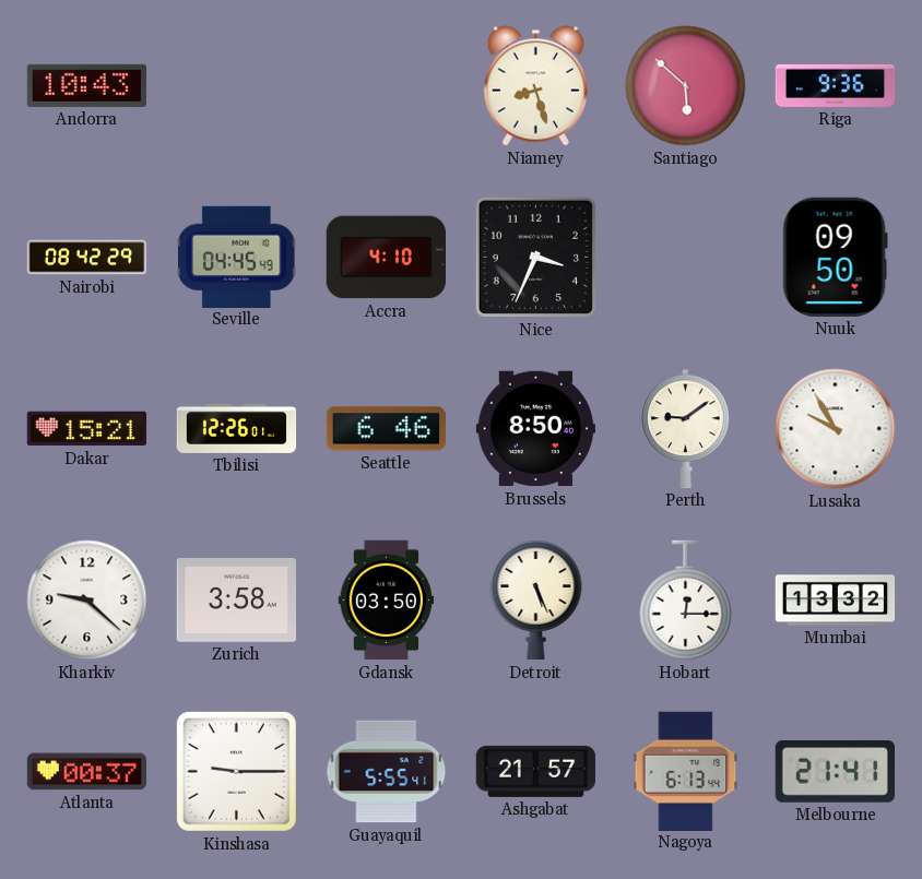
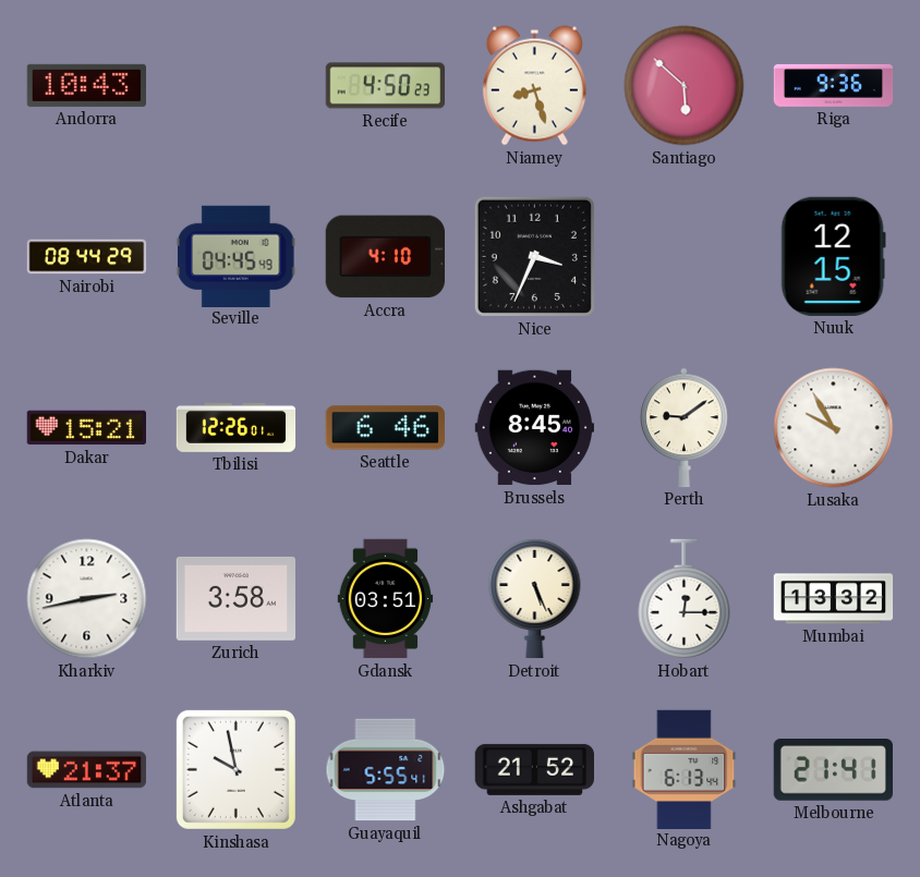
Recife: none -> 4:50 (385, 86)
Nairobi: 08:42 -> 08:44 (87, 257)
Nuuk: 09:50 -> 12:15 (833, 256)
Brussels: 8:50 -> 8:45 (534, 428)
Kharkiv: 9:22 -> 2:43 (87, 599)
Gdansk: 03:50 -> 03:51 (386, 599)
Atlanta: 00:37 -> 21:37 (87, 770)
Kinshasa: 9:15 -> 9:58 (235, 769)
Ashgabat: 21:57 -> 21:52 (534, 769)
